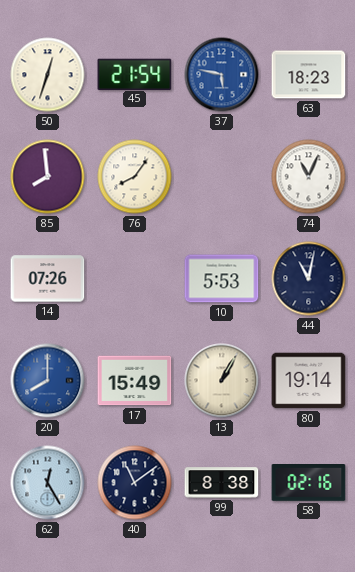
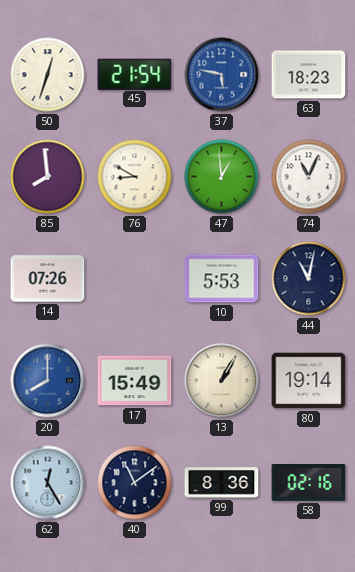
76: 8:06 -> 8:50 (135, 177)
47: none -> 12:59 (222, 177)
99: 8:38 -> 8:36 (222, 483)
